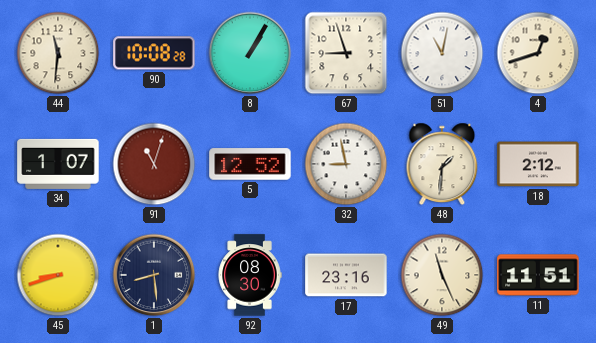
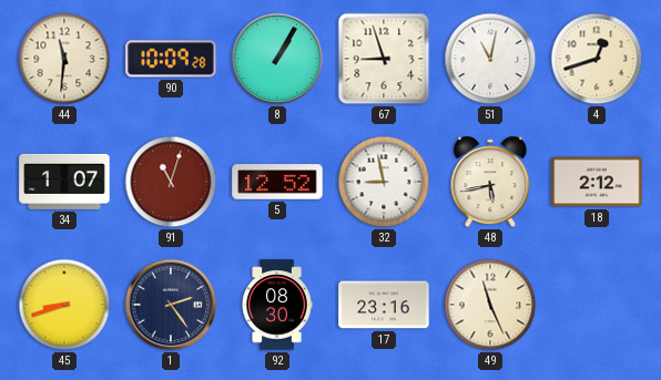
90: 10:08 -> 10:09 (171, 59)
48: 1:31 -> 5:43 (490, 182)
1: 8:29 -> 2:24 (171, 305)
11: 11:51 -> none (538, 275)
